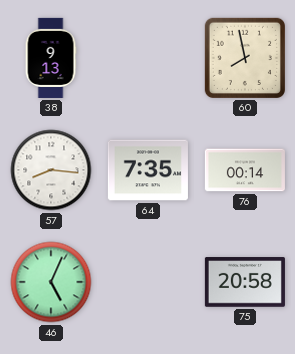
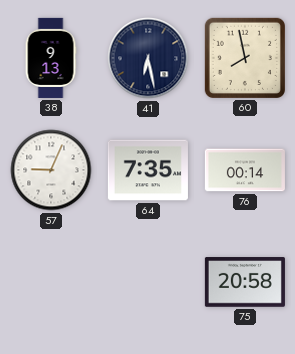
41: none -> 6:28 (148, 58)
57: 8:16 -> 9:04 (51, 170)
46: 5:04 -> none (51, 282)
